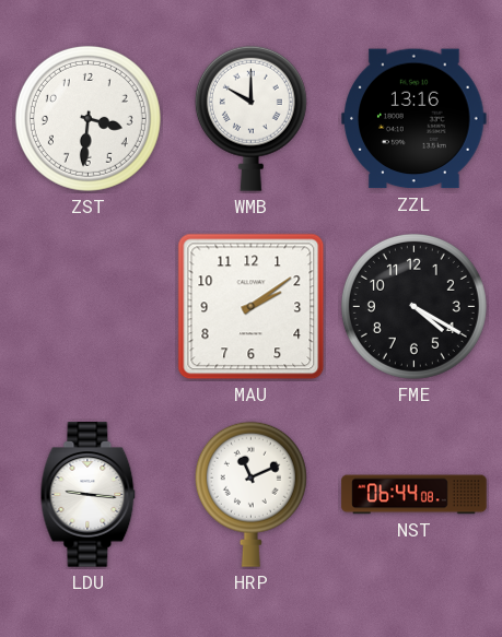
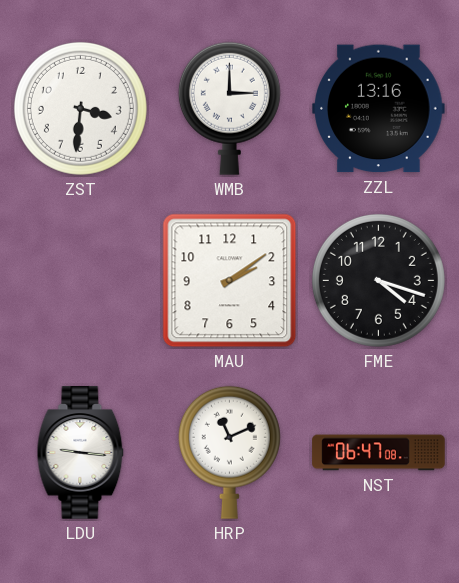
WMB: 10:00 -> 3:00 (229, 108)
FME: 4:20 -> 4:18 (378, 280)
NST: 06:44 -> 06:47 (379, 453)
